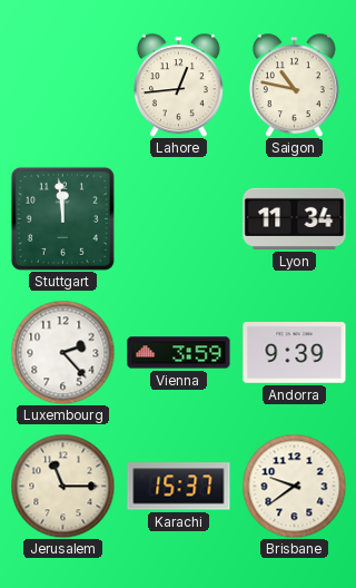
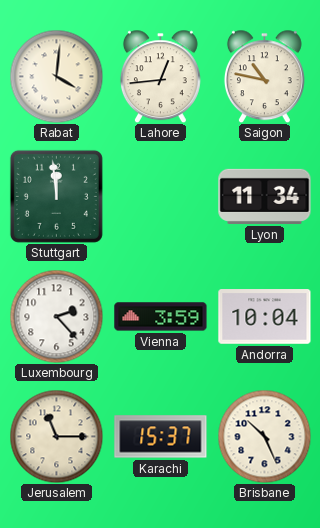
Rabat: none -> 4:01 (56, 76)
Andorra: 9:39 -> 10:04 (265, 317)
Brisbane: 9:39 -> 10:26 (264, 436)
